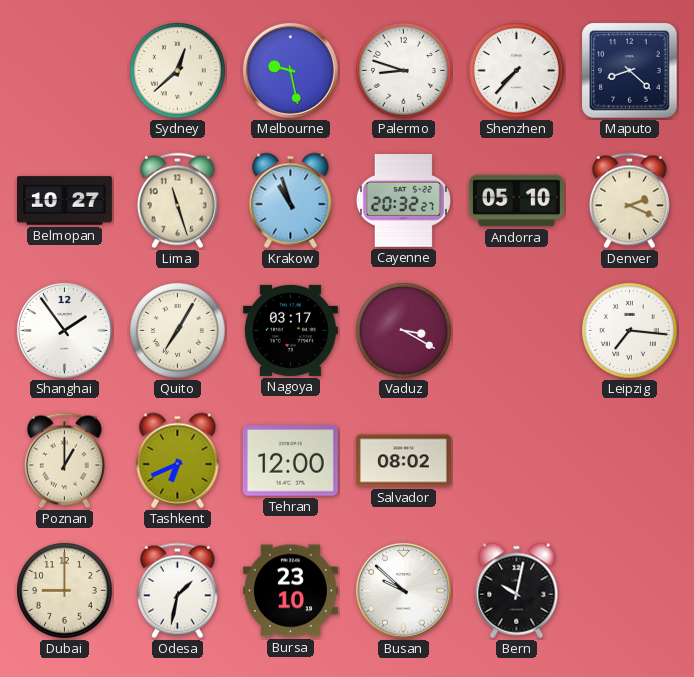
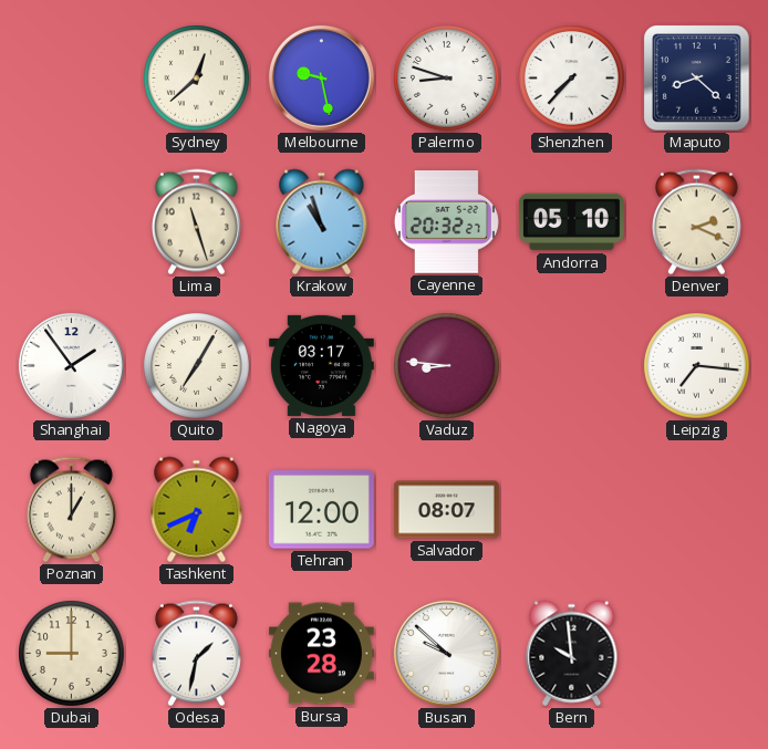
Belmopan: 10:27 -> none (64, 201)
Vaduz: 3:20 -> 8:46 (447, 366)
Salvador: 08:02 -> 08:07 (446, 510)
Bursa: 23:10 -> 23:28 (321, 654)
Bern: 10:02 -> 9:59 (572, 654)
